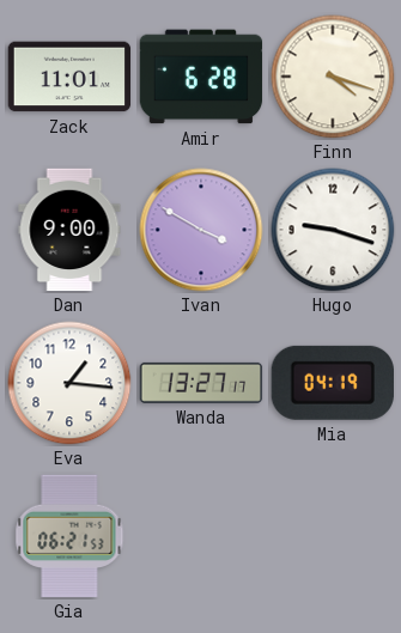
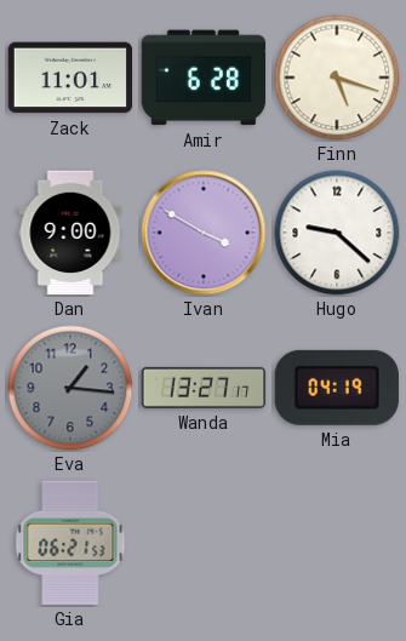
Finn: 4:18 -> 5:18 (337, 78)
Hugo: 9:18 -> 9:22 (337, 233)
Eva dial: white -> grey (70, 388)
